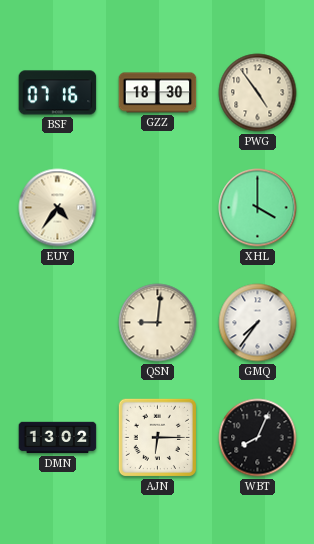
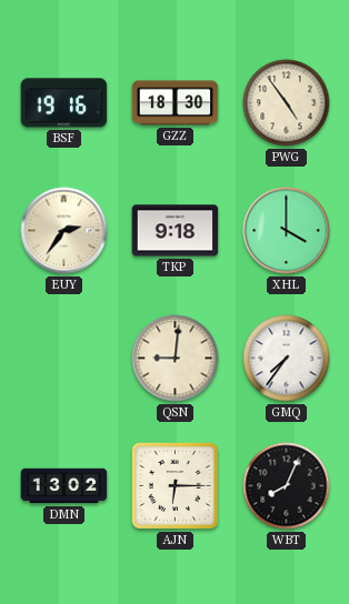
BSF: 07:16 -> 19:16 (64, 103)
EUY: 4:36 -> 2:36 (64, 231)
TKP: none -> 9:18 (176, 231)
